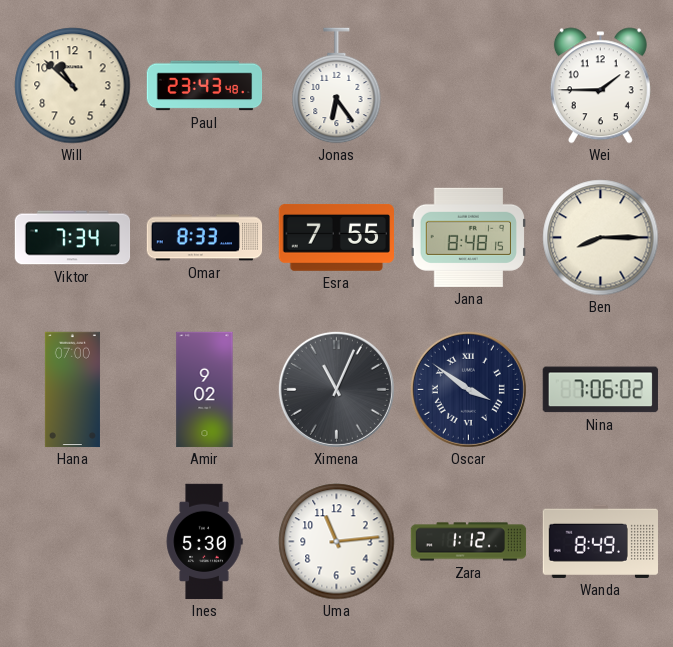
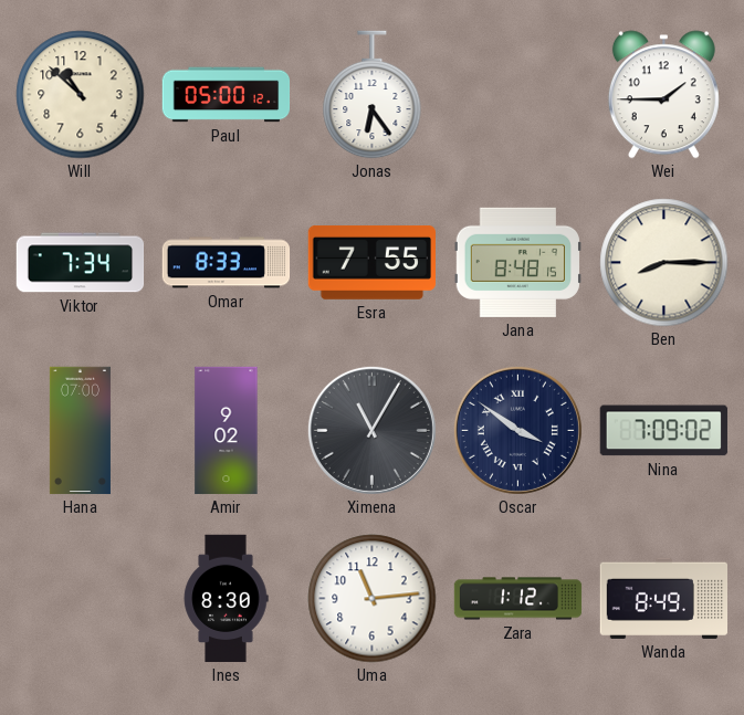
Paul: 23:43 -> 05:00 (227, 95)
Ximena: 11:04 -> 11:05 (371, 430)
Nina: 7:06 -> 7:09 (663, 431)
Ines: 5:30 -> 8:30 (226, 599)
